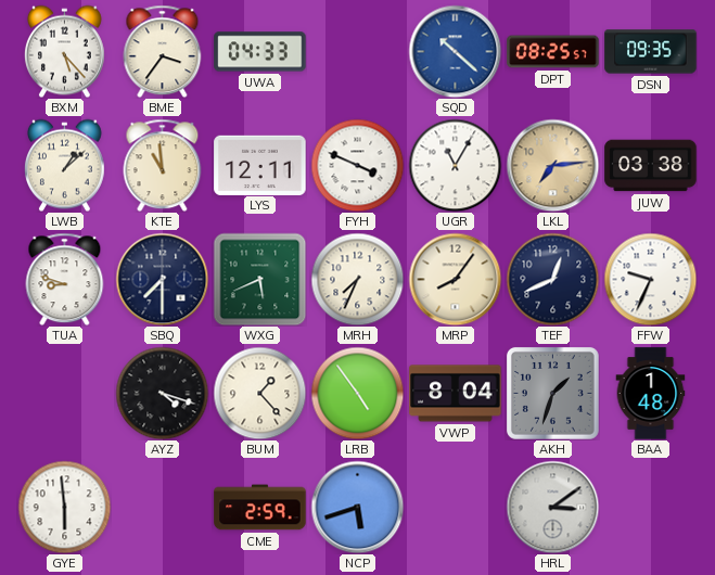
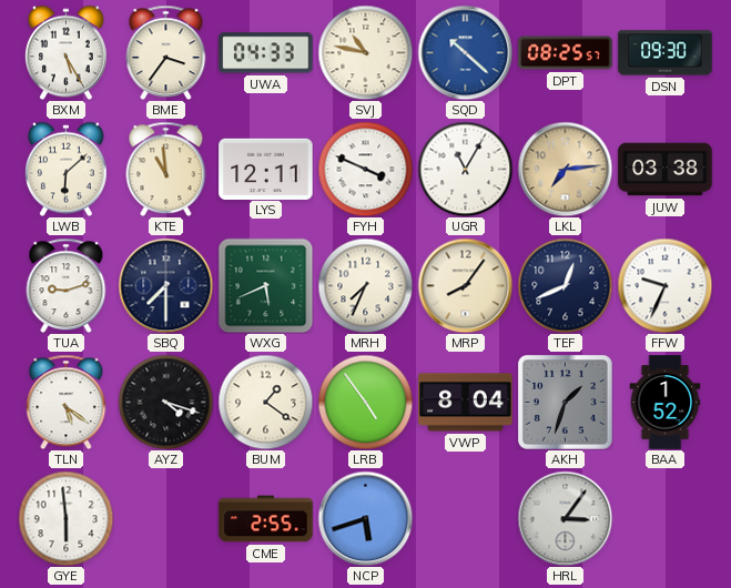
BXM: 5:23 -> 5:25 (65, 52)
SVJ: none -> 10:47 (365, 52)
DSN: 09:35 -> 09:30 (666, 53)
LWB: 1:08 -> 6:08 (65, 169)
TUA: 8:48 -> 9:12 (67, 285)
TLN: none -> 5:21 (67, 402)
BUM: 1:23 -> 1:21 (265, 402)
BAA: 1:48 -> 1:52 (666, 403)
CME: 2:59 -> 2:55 (266, 519)
HRL: 3:09 -> 3:06 (565, 518)
